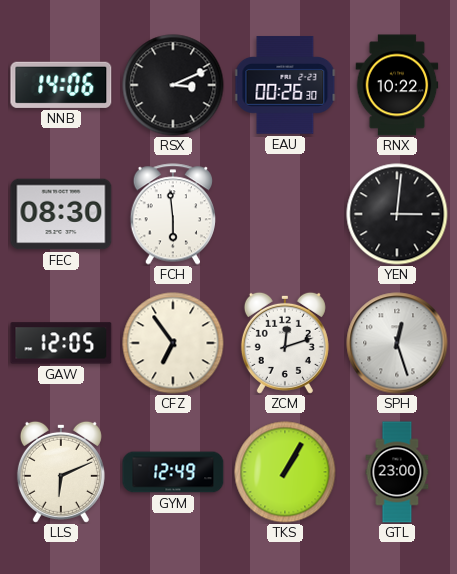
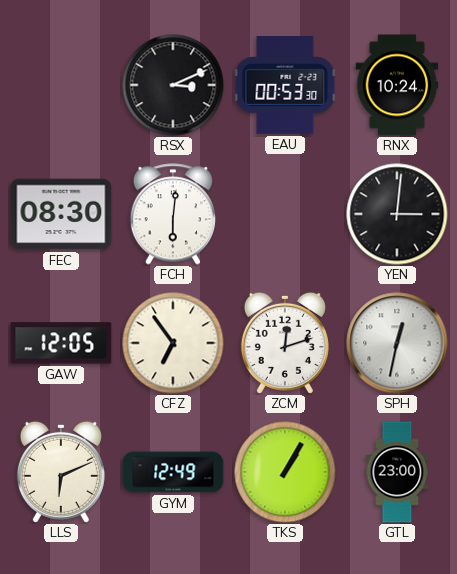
NNB: 14:06 -> none (61, 85)
EAU: 00:26 -> 00:53 (285, 85)
RNX: 10:22 -> 10:24 (397, 85)
FCH: 5:59 -> 6:01 (173, 214)
SPH: 12:27 -> 12:32 (397, 343)
